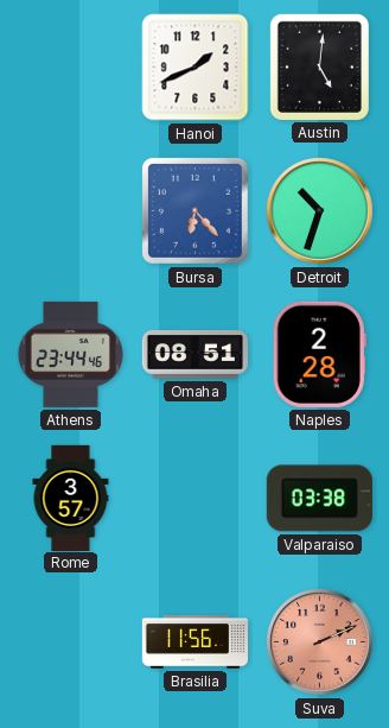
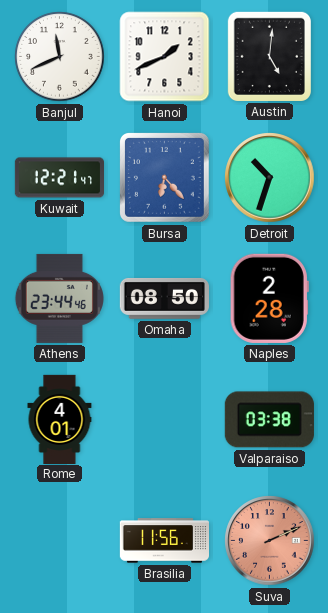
Banjul: none -> 11:41 (60, 57)
Kuwait: none -> 12:21 (59, 178)
Omaha: 08:51 -> 08:50 (164, 298)
Rome: 3:57 -> 4:01 (60, 419)
